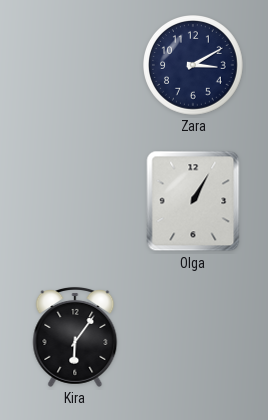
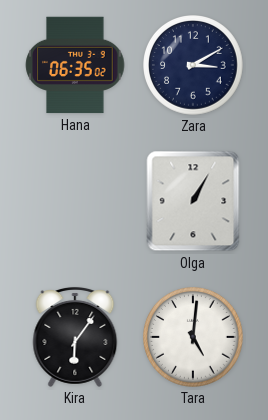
Hana: none -> 06:35 (75, 65)
Tara: none -> 5:01 (194, 338)
